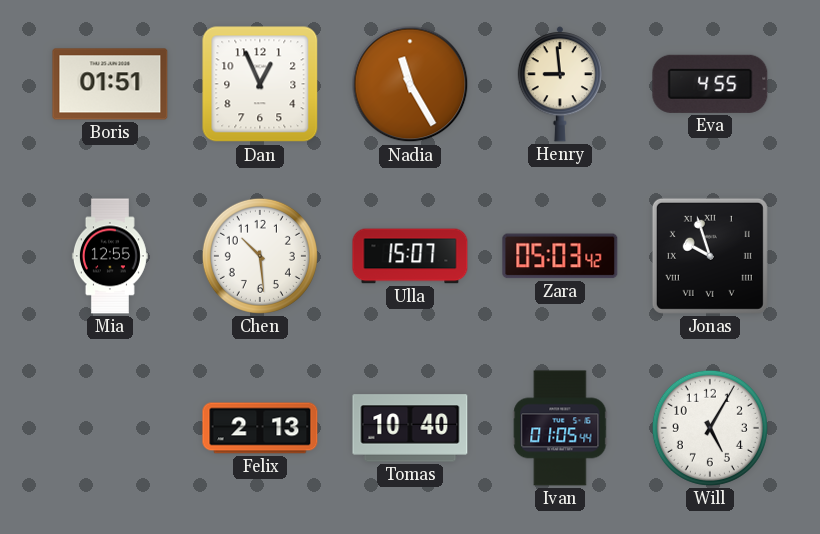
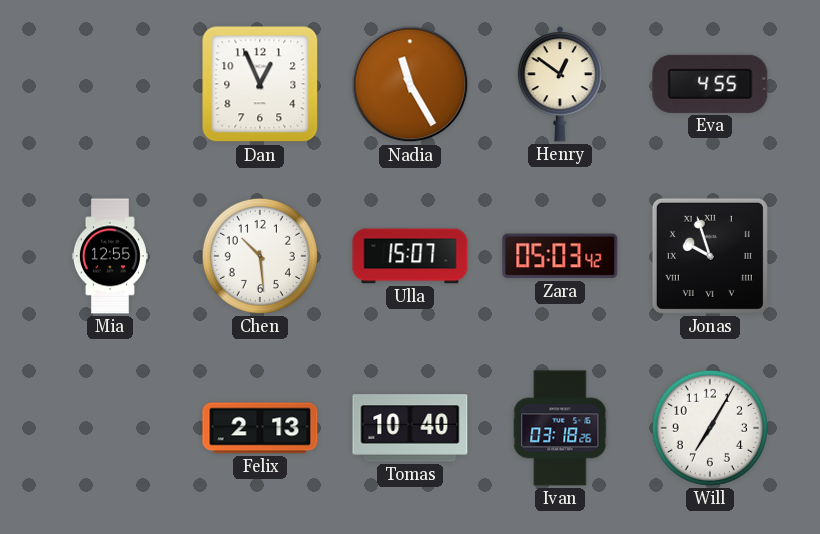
Boris: 01:51 -> none (110, 84)
Henry: 8:59 -> 12:51 (559, 84)
Ivan: 01:05 -> 03:18 (560, 428)
Will: 5:05 -> 7:05 (710, 428)
